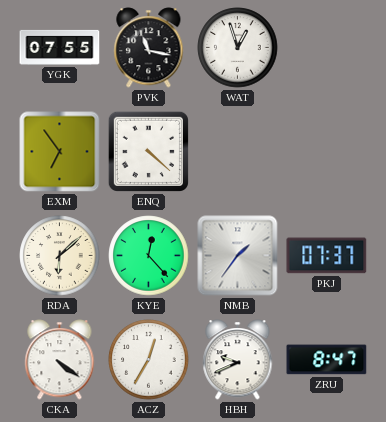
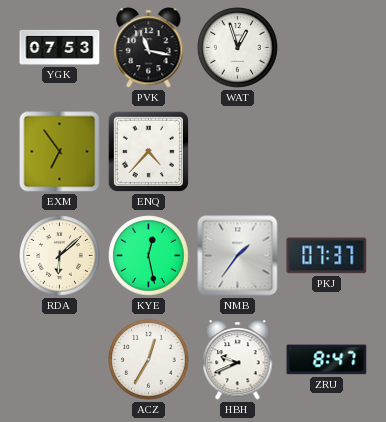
YGK: 07:55 -> 07:53 (60, 47)
ENQ: 4:22 -> 4:37 (148, 151)
KYE: 12:23 -> 12:28 (149, 256)
CKA: 4:21 -> none (60, 360)
